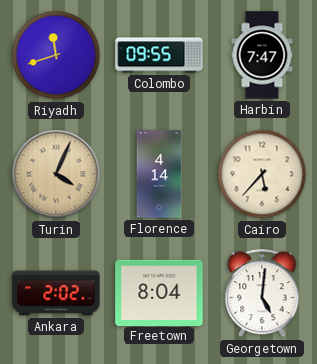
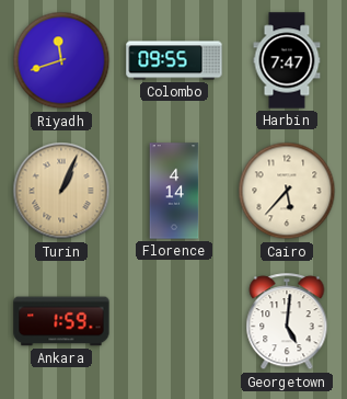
Turin: 4:04 -> 1:04 (61, 191)
Ankara: 2:02 -> 1:59 (61, 321)
Freetown: 8:04 -> none (159, 292)
